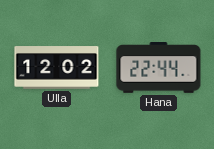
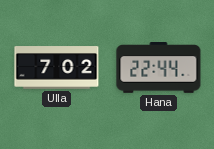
Ulla: 12:02 -> 7:02 (57, 68)
